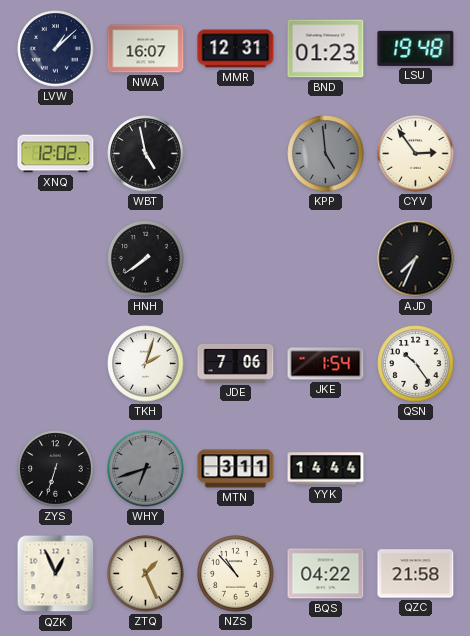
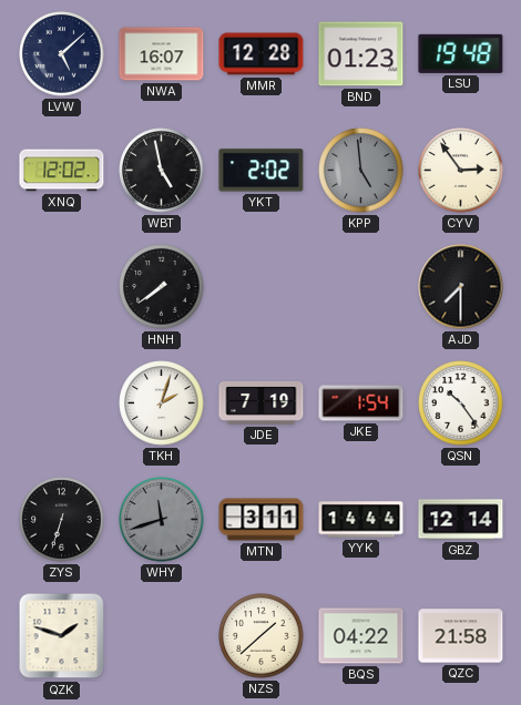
LVW: 1:08 -> 5:08 (62, 54)
MMR: 12:31 -> 12:28 (262, 54)
YKT: none -> 2:02 (262, 171)
AJD: 7:34 -> 7:30 (461, 287)
JDE: 7:06 -> 7:19 (262, 402)
WHY: 6:42 -> 11:42 (162, 520)
GBZ: none -> 12:14 (461, 520)
QZK: 12:56 -> 1:48 (62, 636)
ZTQ: 1:26 -> none (146, 574)
NZS: 10:53 -> 1:38 (262, 636)
